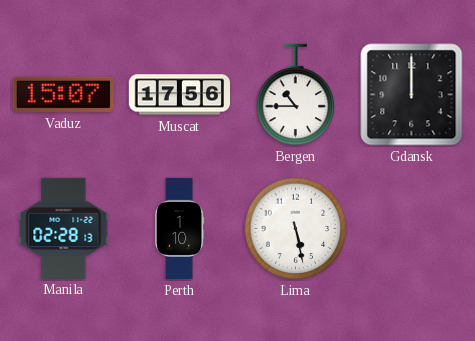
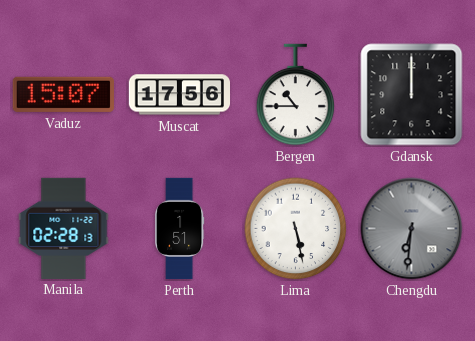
Perth: 1:10 -> 1:51 (180, 229)
Chengdu: none -> 6:31 (412, 229)
